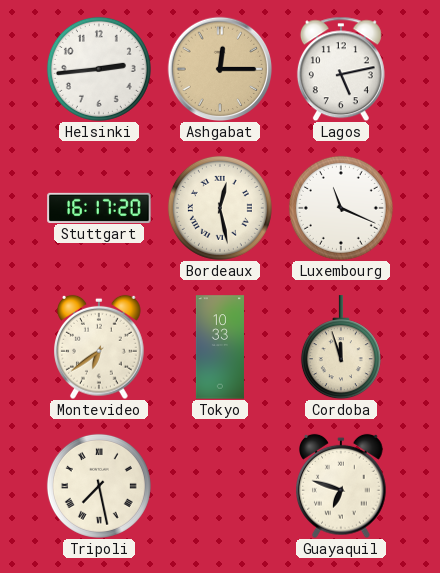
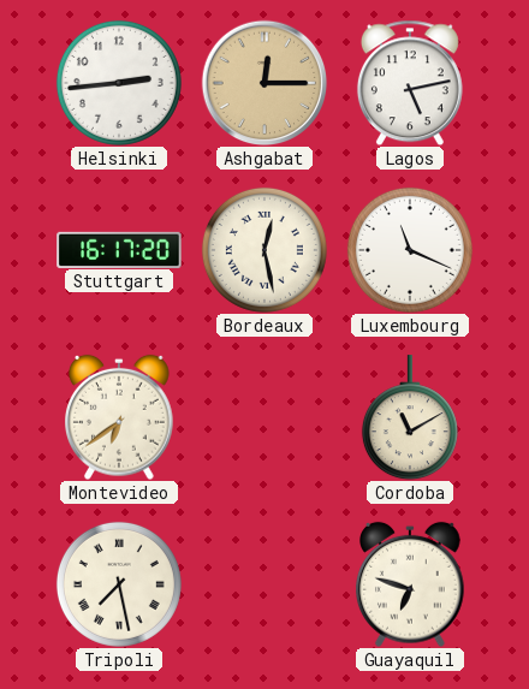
Tokyo: 10:33 -> none (220, 347)
Cordoba: 11:57 -> 11:10 (410, 417)
